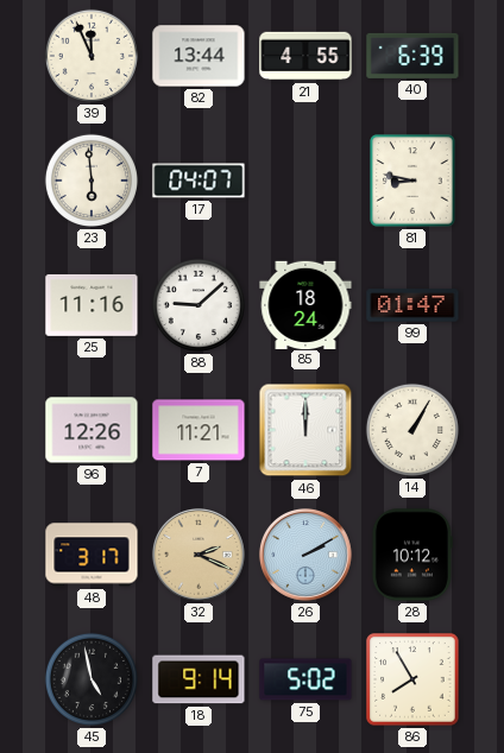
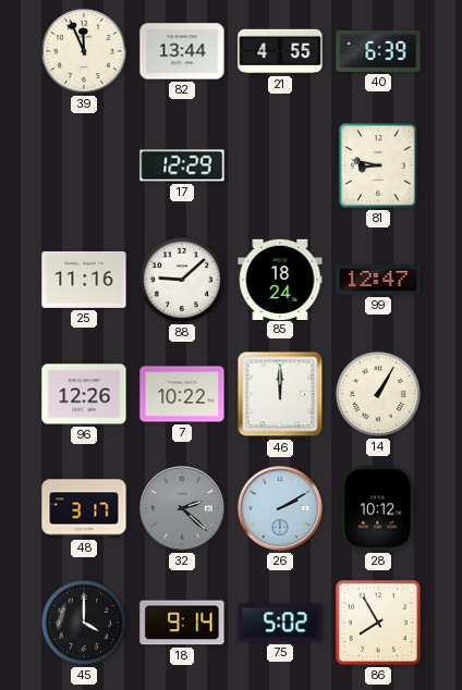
23: 5:59 -> none (92, 181)
17: 04:07 -> 12:29 (182, 165)
99: 01:47 -> 12:47 (378, 280)
7: 11:21 -> 10:22 (182, 394)
32: 2:19 -> 2:22 (182, 508)
32 dial: champagne -> grey (182, 508)
45: 4:58 -> 4:00 (84, 623)
